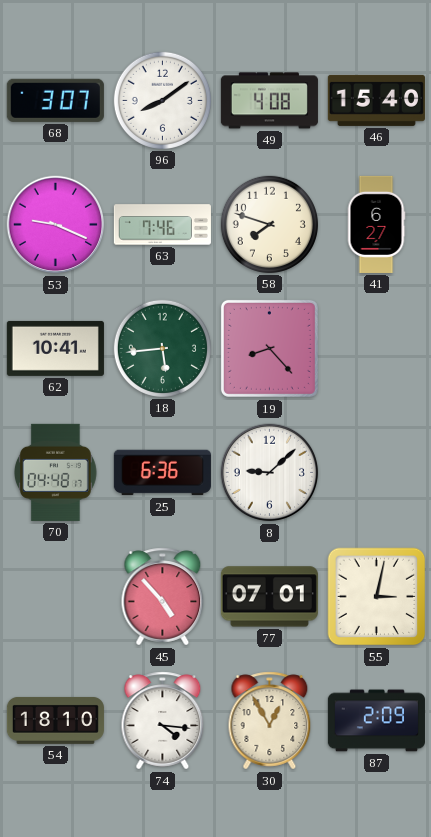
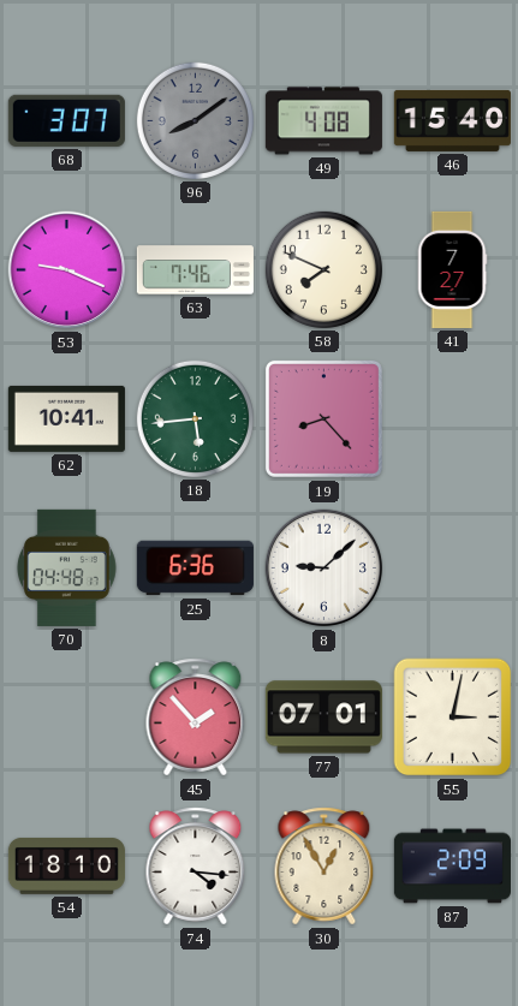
96 dial: white -> grey (195, 120)
58: 7:48 -> 7:49 (323, 269)
41: 6:27 -> 7:27 (452, 269)
45: 4:53 -> 1:53 (196, 718)
